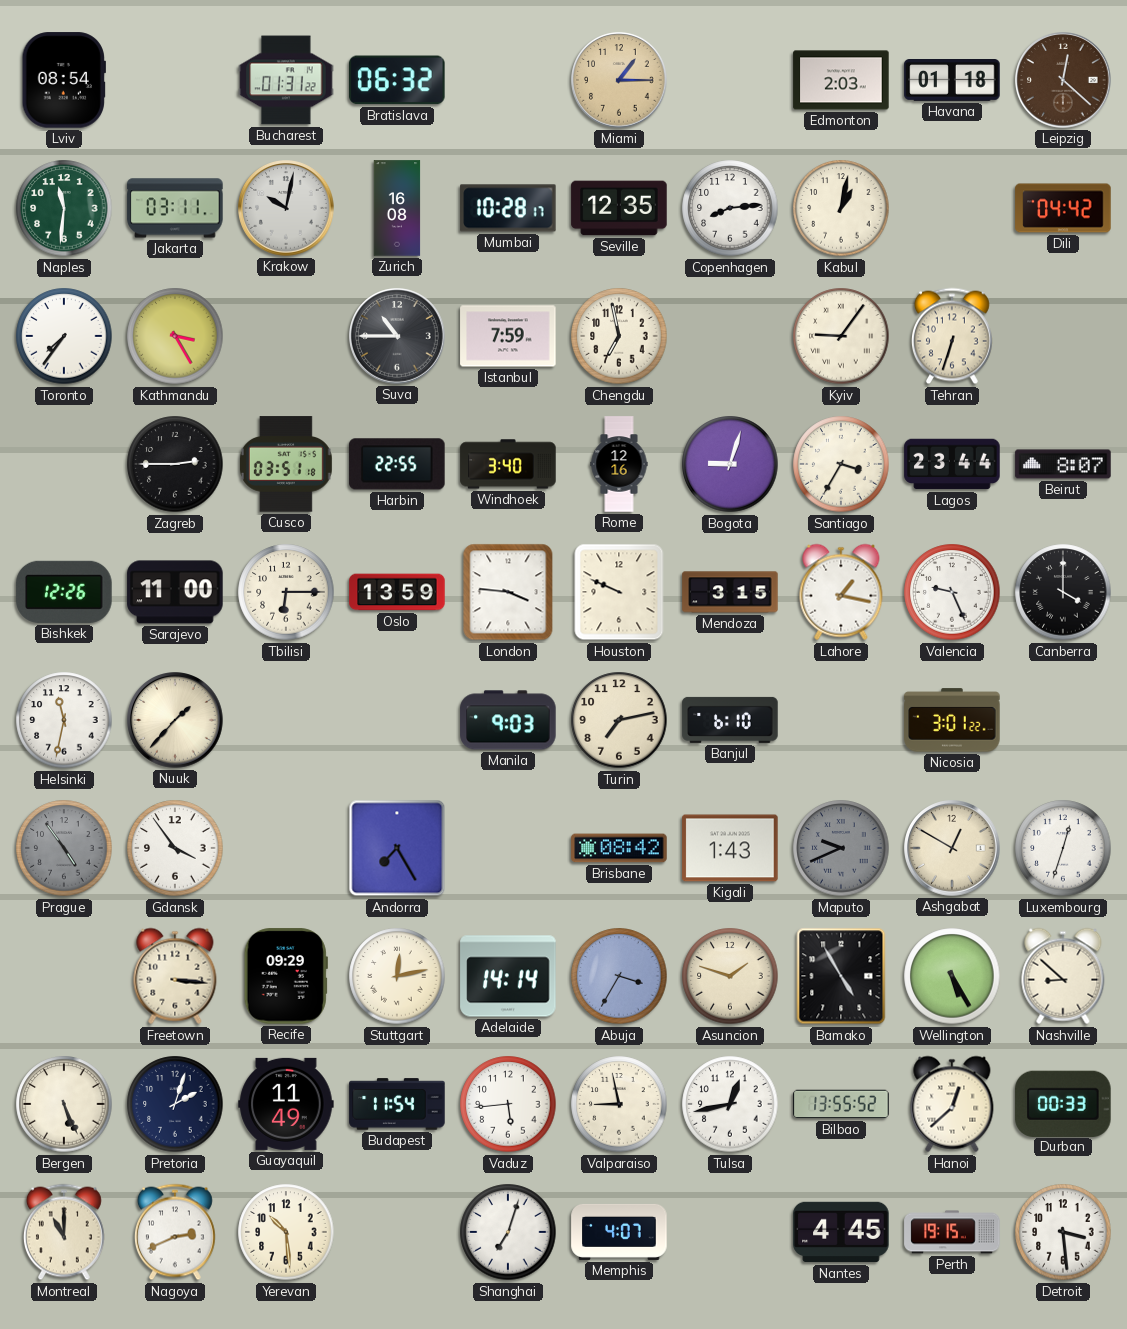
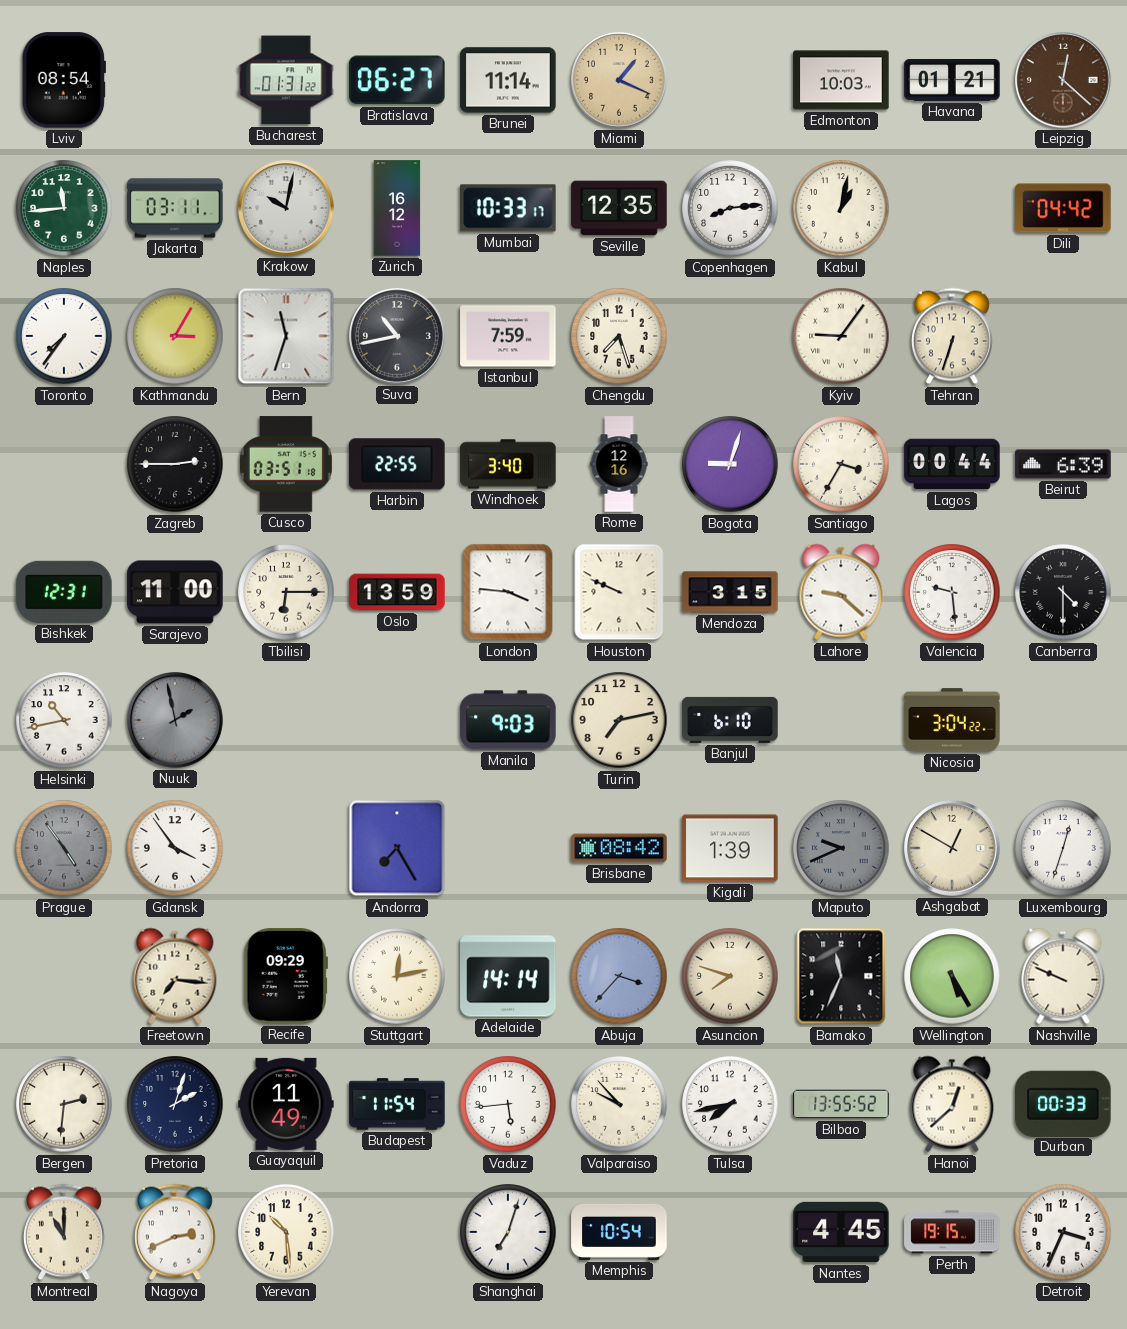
Bratislava: 06:32 -> 06:27 (398, 80)
Brunei: none -> 11:14 (508, 80)
Miami: 1:15 -> 1:19 (619, 80)
Edmonton: 2:03 -> 10:03 (841, 80)
Havana: 01:18 -> 01:21 (952, 81)
Naples: 11:31 -> 11:44 (64, 208)
Zurich: 16:08 -> 16:12 (397, 208)
Mumbai: 10:28 -> 10:33 (508, 208)
Kathmandu: 3:25 -> 3:05 (175, 336)
Bern: none -> 11:33 (286, 336)
Suva: 10:45 -> 10:43 (397, 336)
Chengdu: 6:58 -> 7:27 (619, 336)
Lagos: 23:44 -> 00:44 (952, 464)
Beirut: 8:07 -> 6:39 (1063, 464)
Bishkek: 12:26 -> 12:31 (64, 592)
Lahore: 1:17 -> 9:22 (841, 592)
Valencia: 9:26 -> 9:29 (952, 592)
Canberra: 4:00 -> 4:30 (1063, 592)
Helsinki: 11:32 -> 10:43 (64, 720)
Nuuk: 1:37 -> 1:58 (175, 720)
Nuuk dial: cream -> grey (175, 720)
Nicosia: 3:01 -> 3:04 (952, 720)
Kigali: 1:43 -> 1:39 (730, 848)
Freetown: 3:16 -> 7:16 (175, 976)
Abuja: 3:35 -> 3:37 (619, 976)
Asuncion: 1:48 -> 7:48 (730, 976)
Bamako: 4:55 -> 11:34 (841, 976)
Nashville: 8:52 -> 9:49 (1063, 976)
Bergen: 5:26 -> 2:31 (64, 1104)
Valparaiso: 8:58 -> 9:53 (619, 1104)
Tulsa: 12:43 -> 7:43 (730, 1104)
Memphis: 4:07 -> 10:54 (619, 1232)
Detroit: 3:29 -> 3:34 (1063, 1232)
